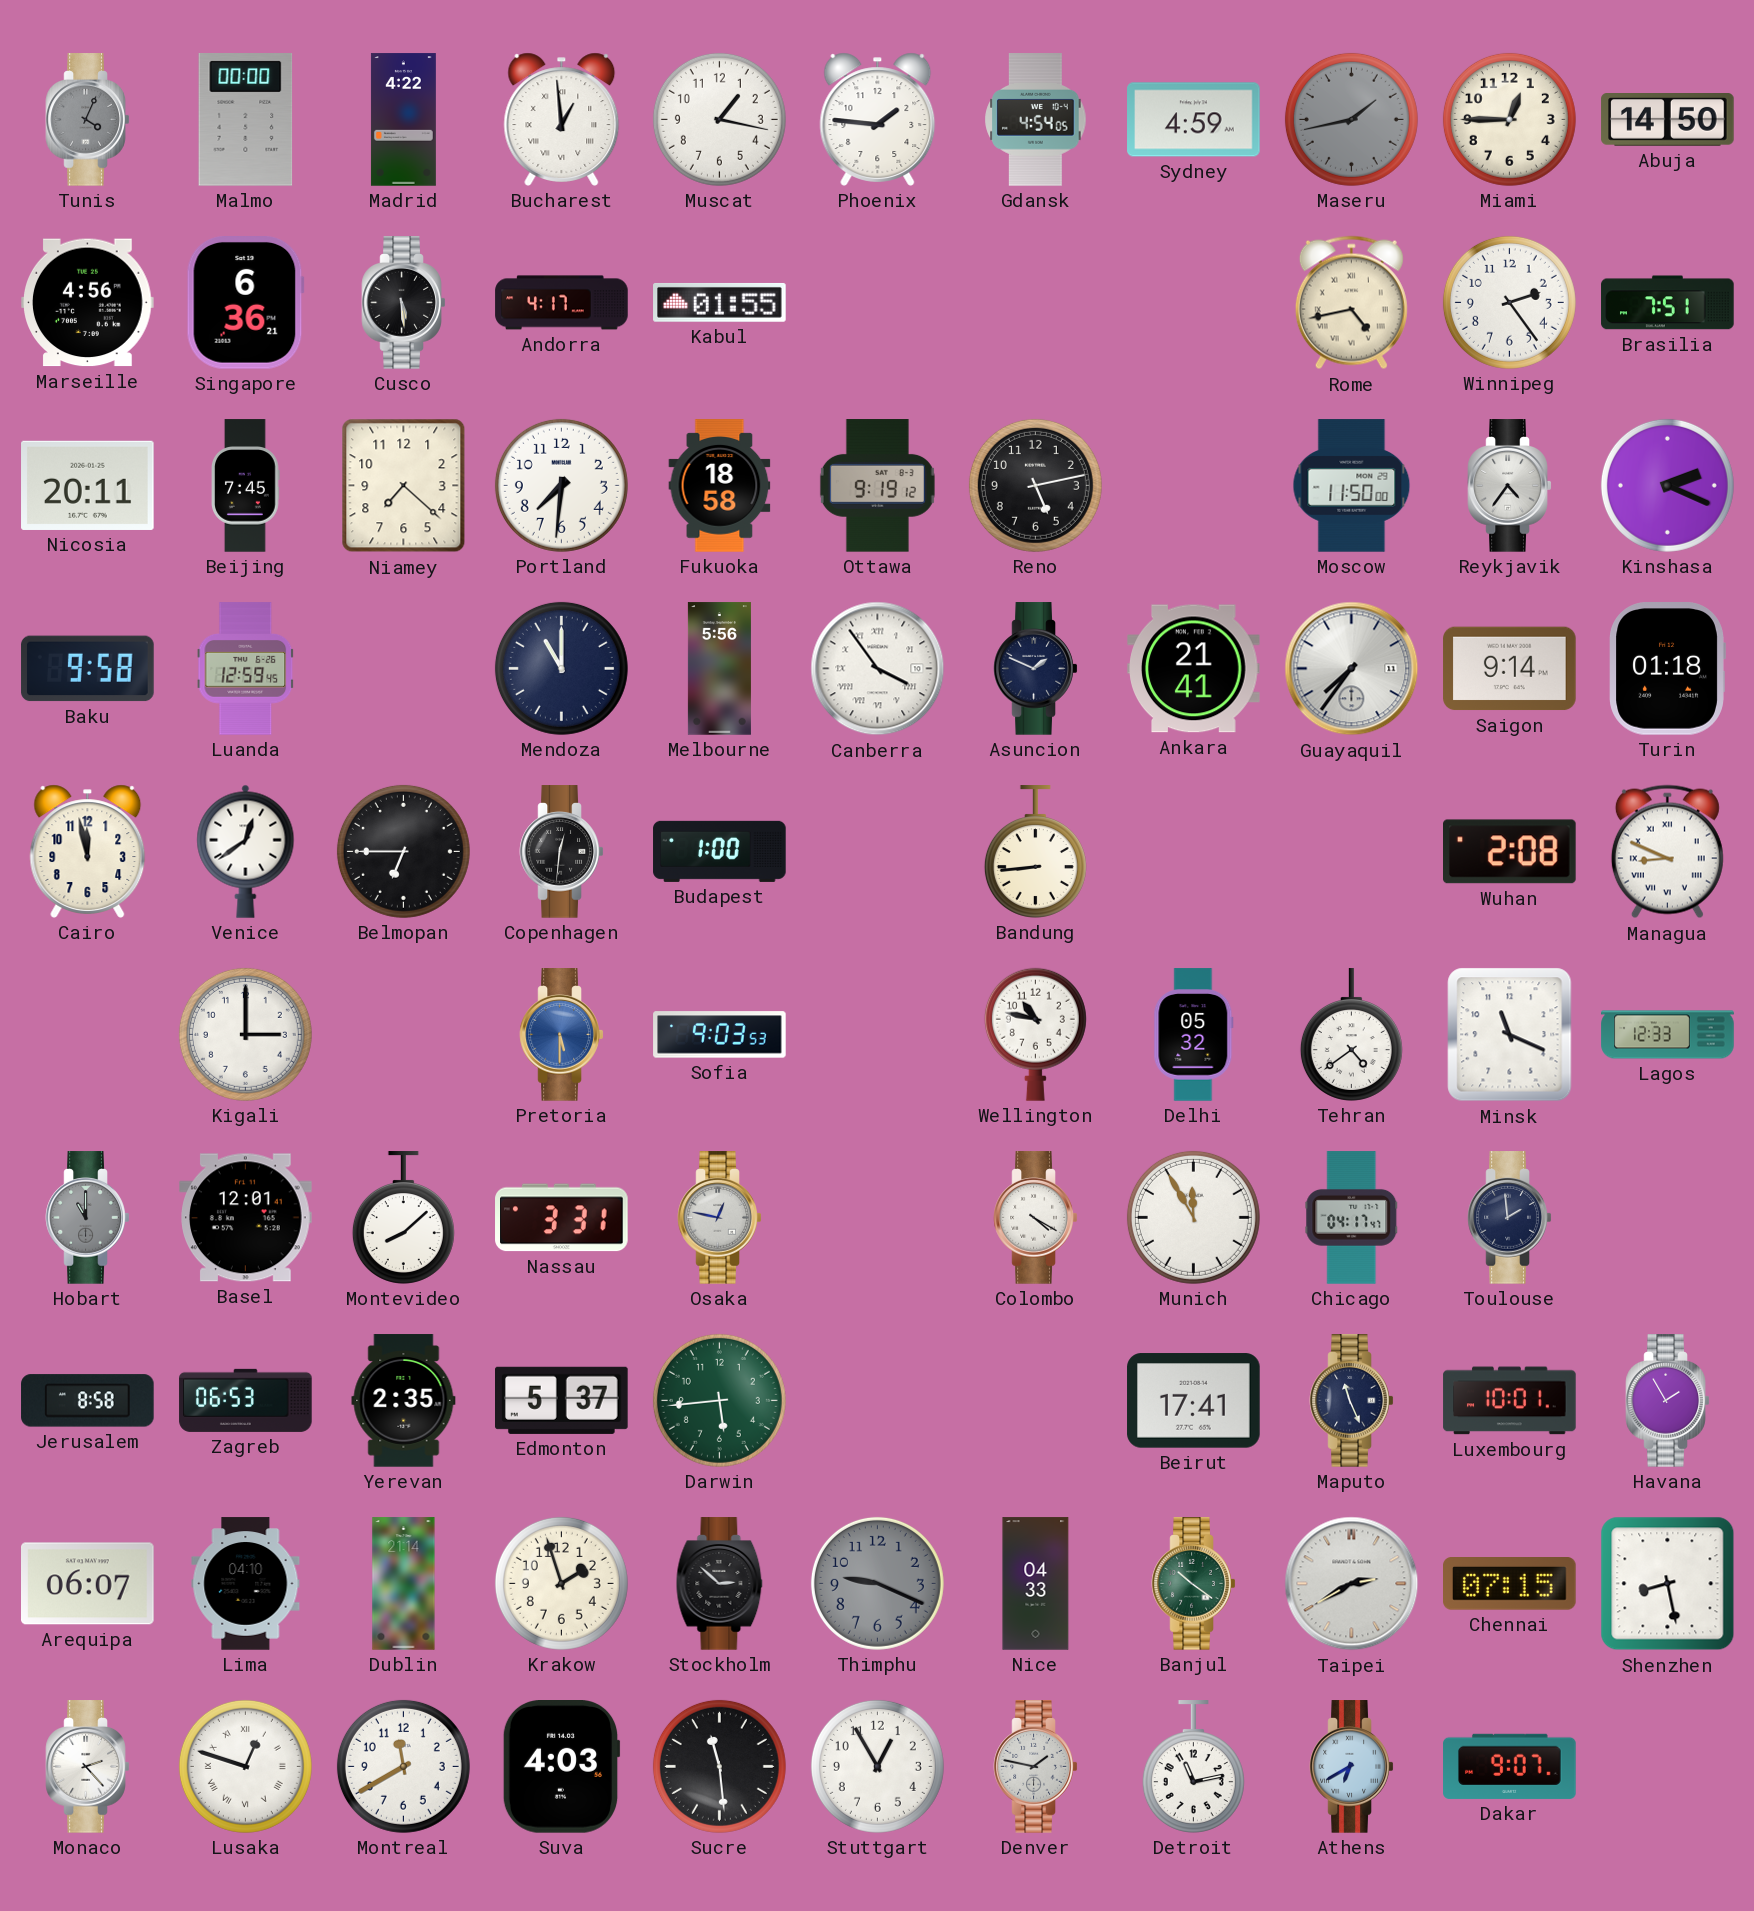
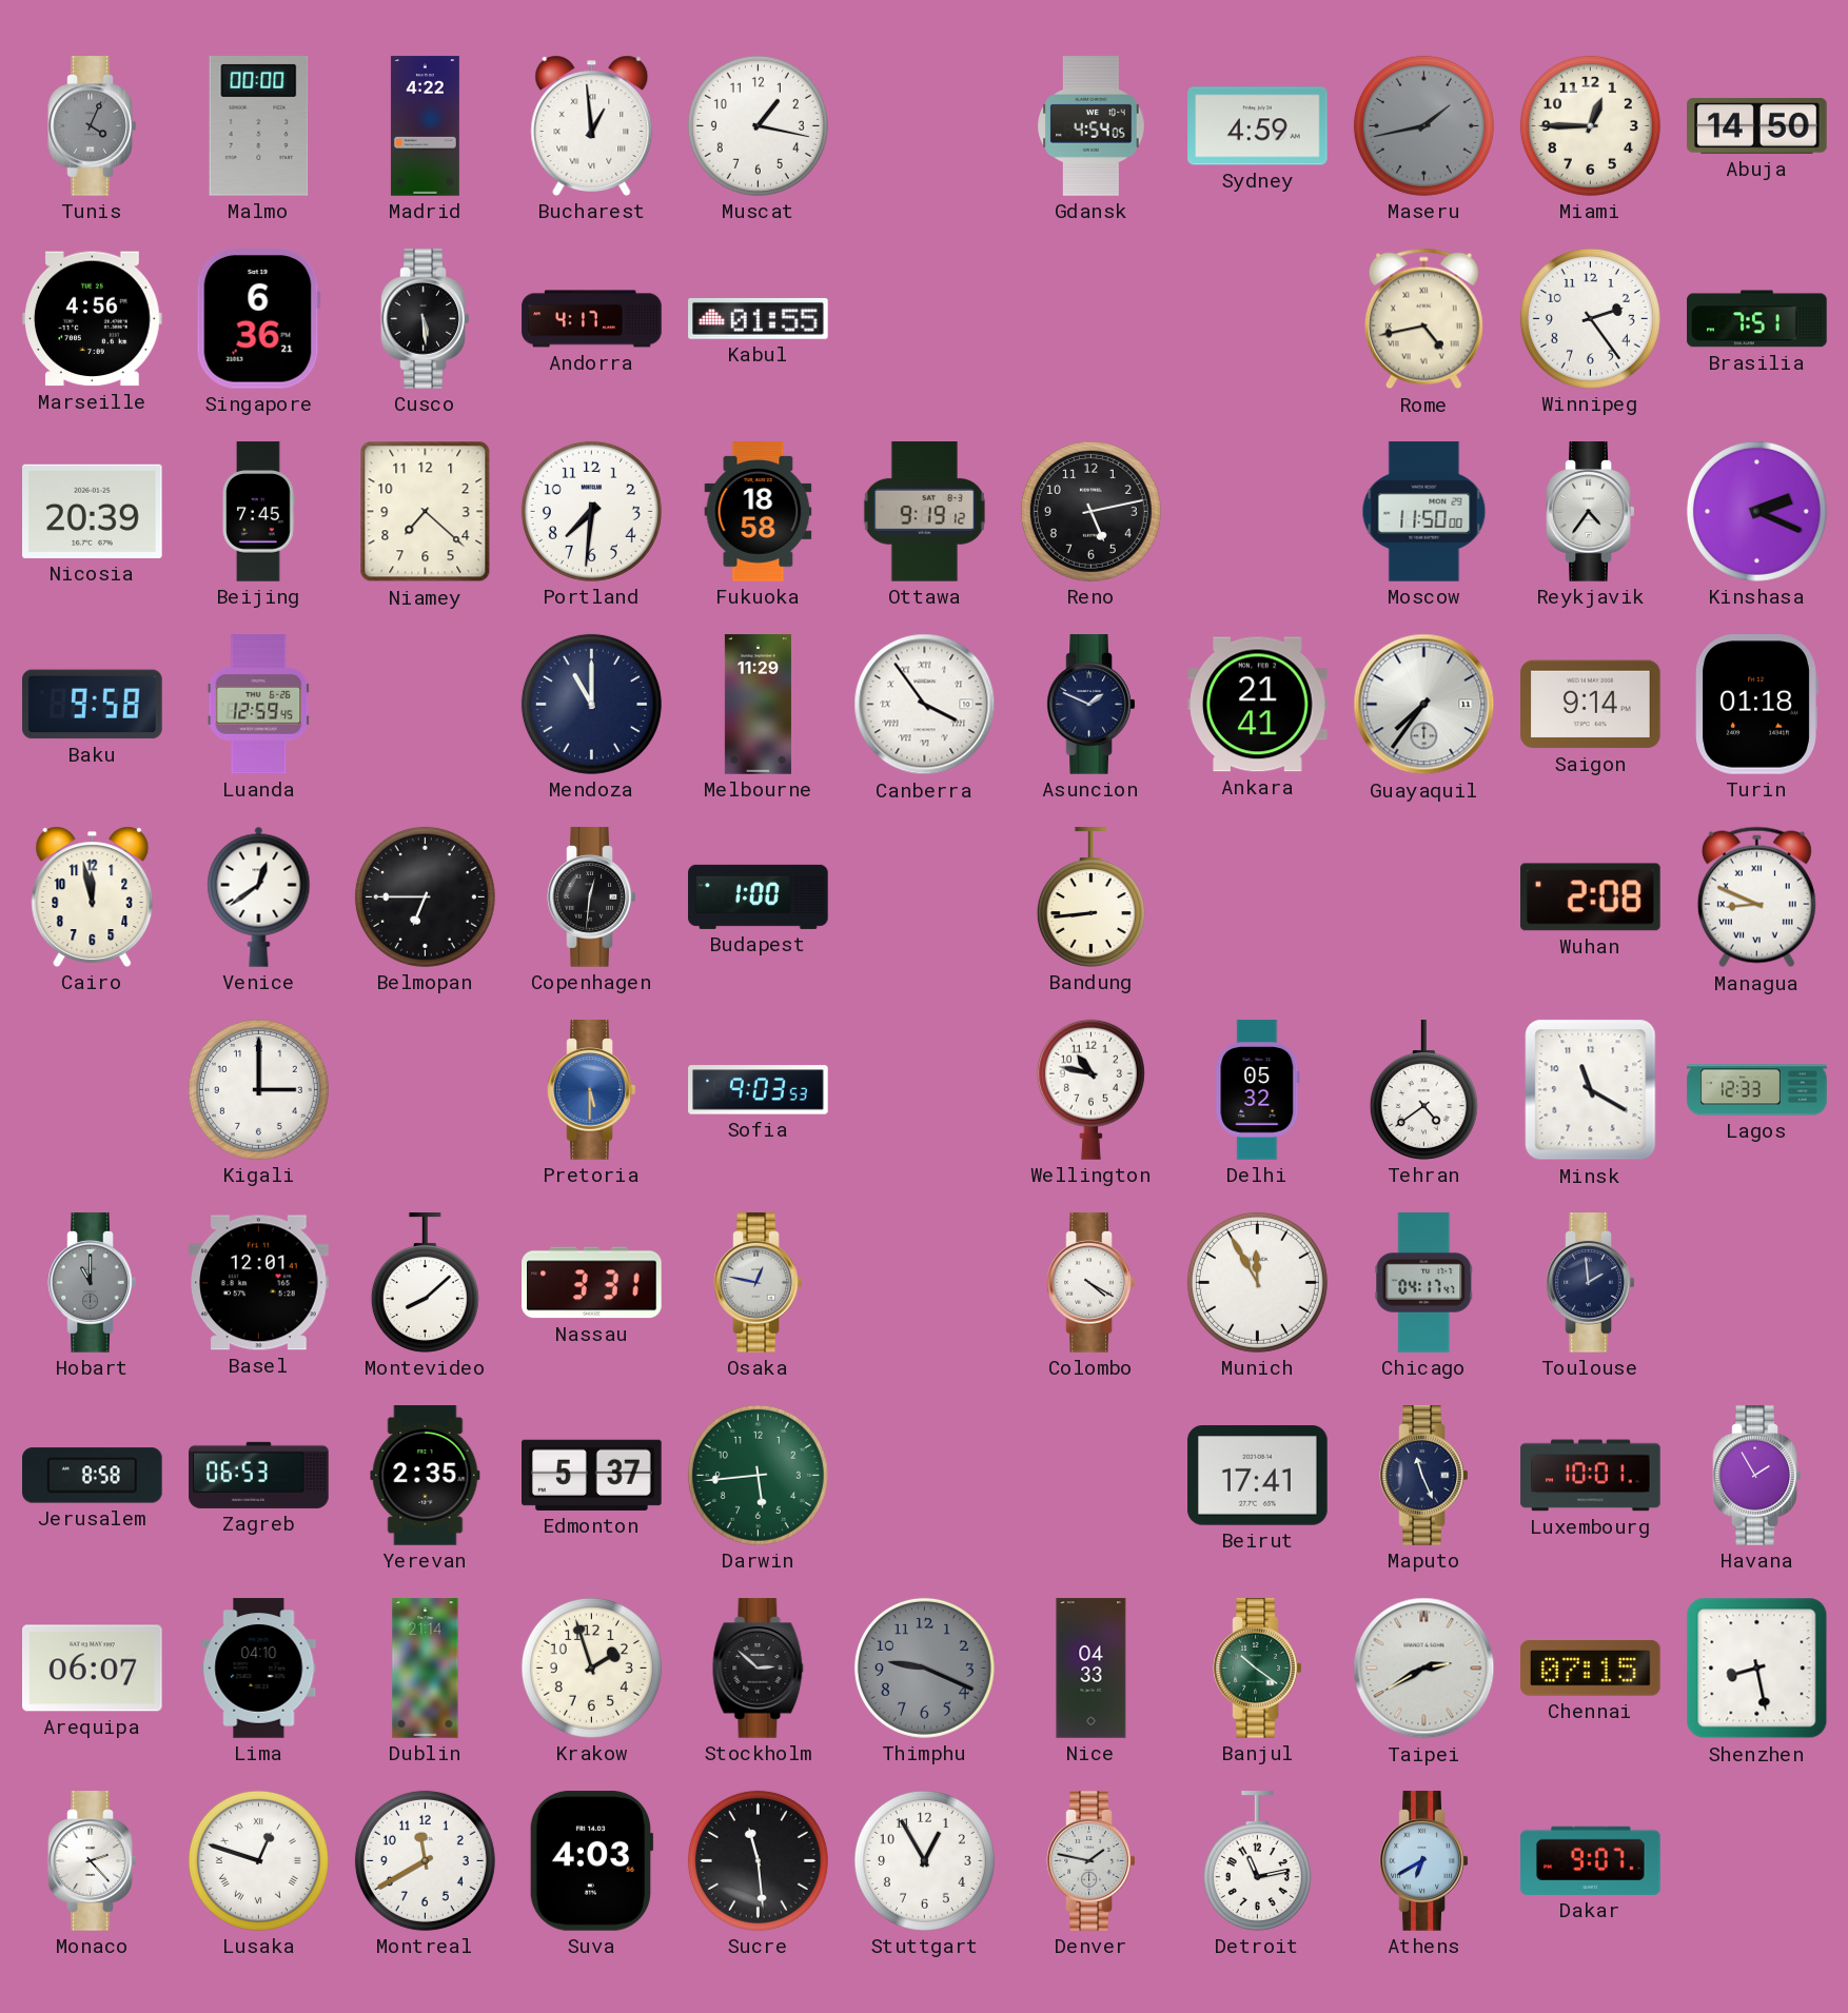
Phoenix: 1:46 -> none (878, 119)
Nicosia: 20:11 -> 20:39 (93, 511)
Melbourne: 5:56 -> 11:29 (758, 705)
Minsk: 11:19 -> 11:20 (1591, 1090)
